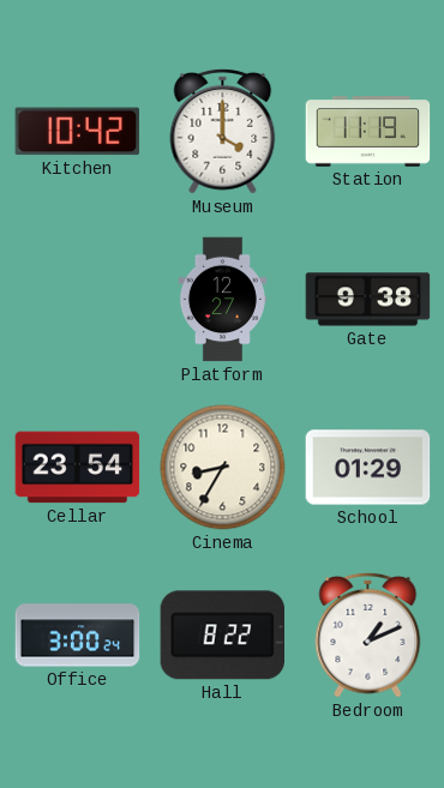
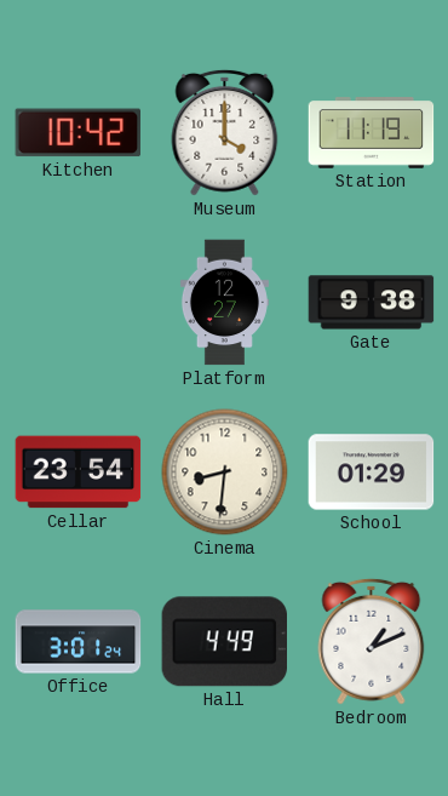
Cinema: 8:35 -> 8:31 (225, 473)
Office: 3:00 -> 3:01 (79, 642)
Hall: 8:22 -> 4:49 (224, 642)
